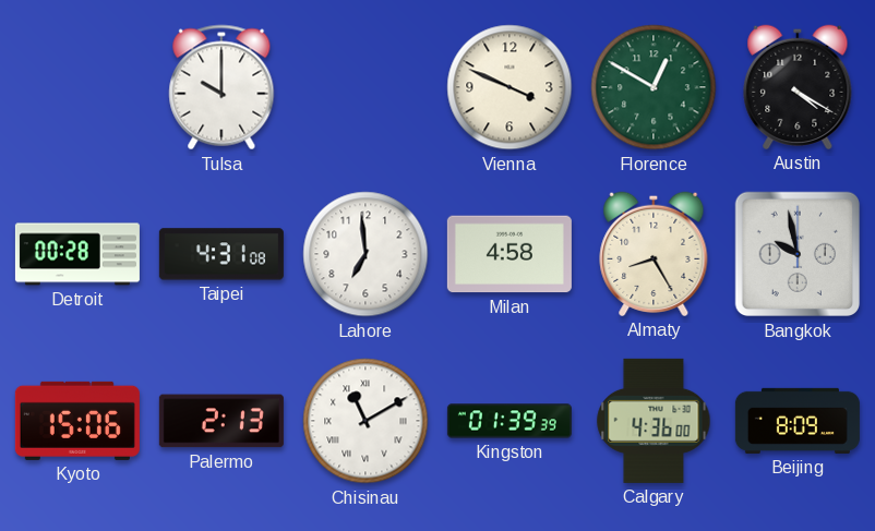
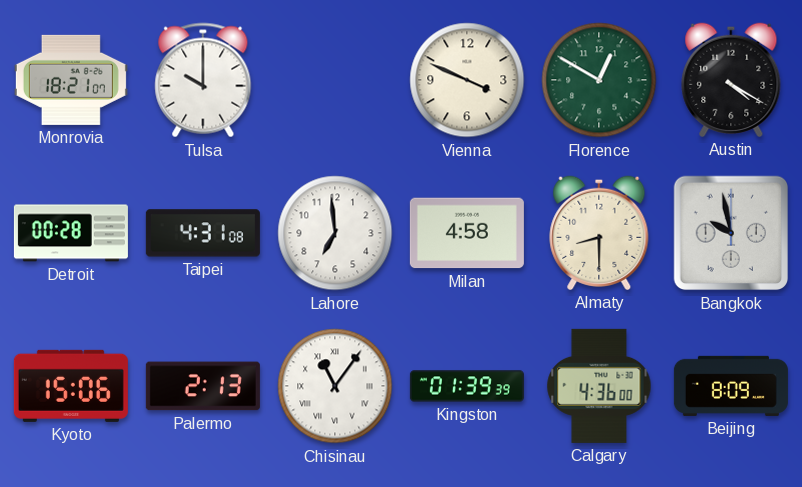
Monrovia: none -> 18:21 (71, 80)
Almaty: 8:25 -> 8:30 (599, 233)
Chisinau: 11:10 -> 11:06 (335, 386)
